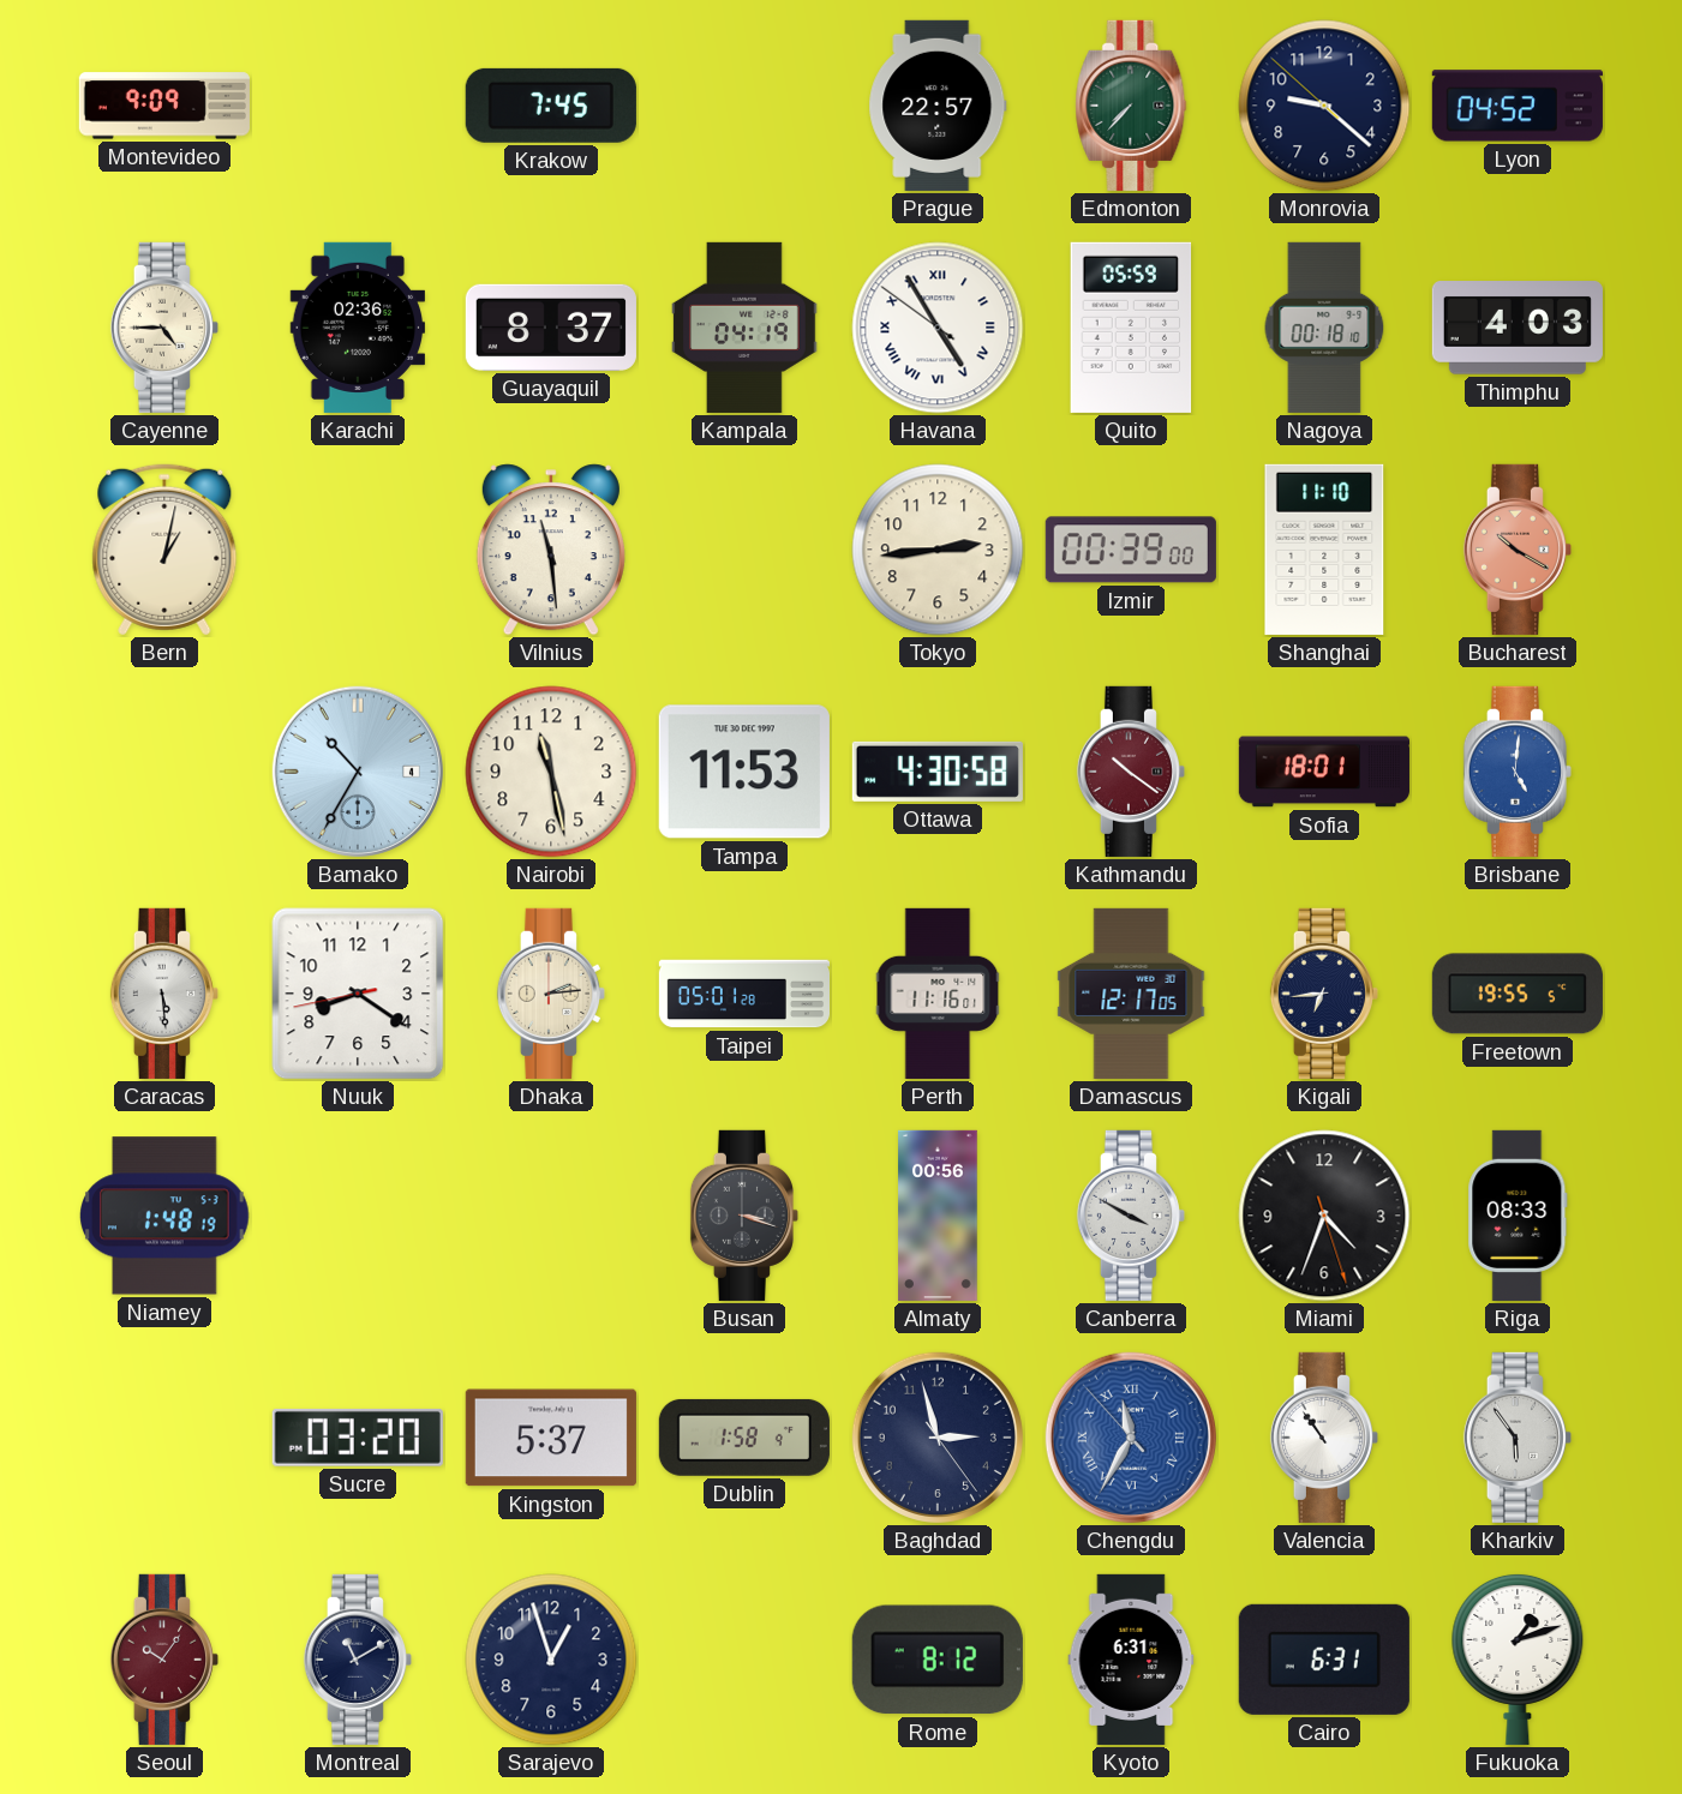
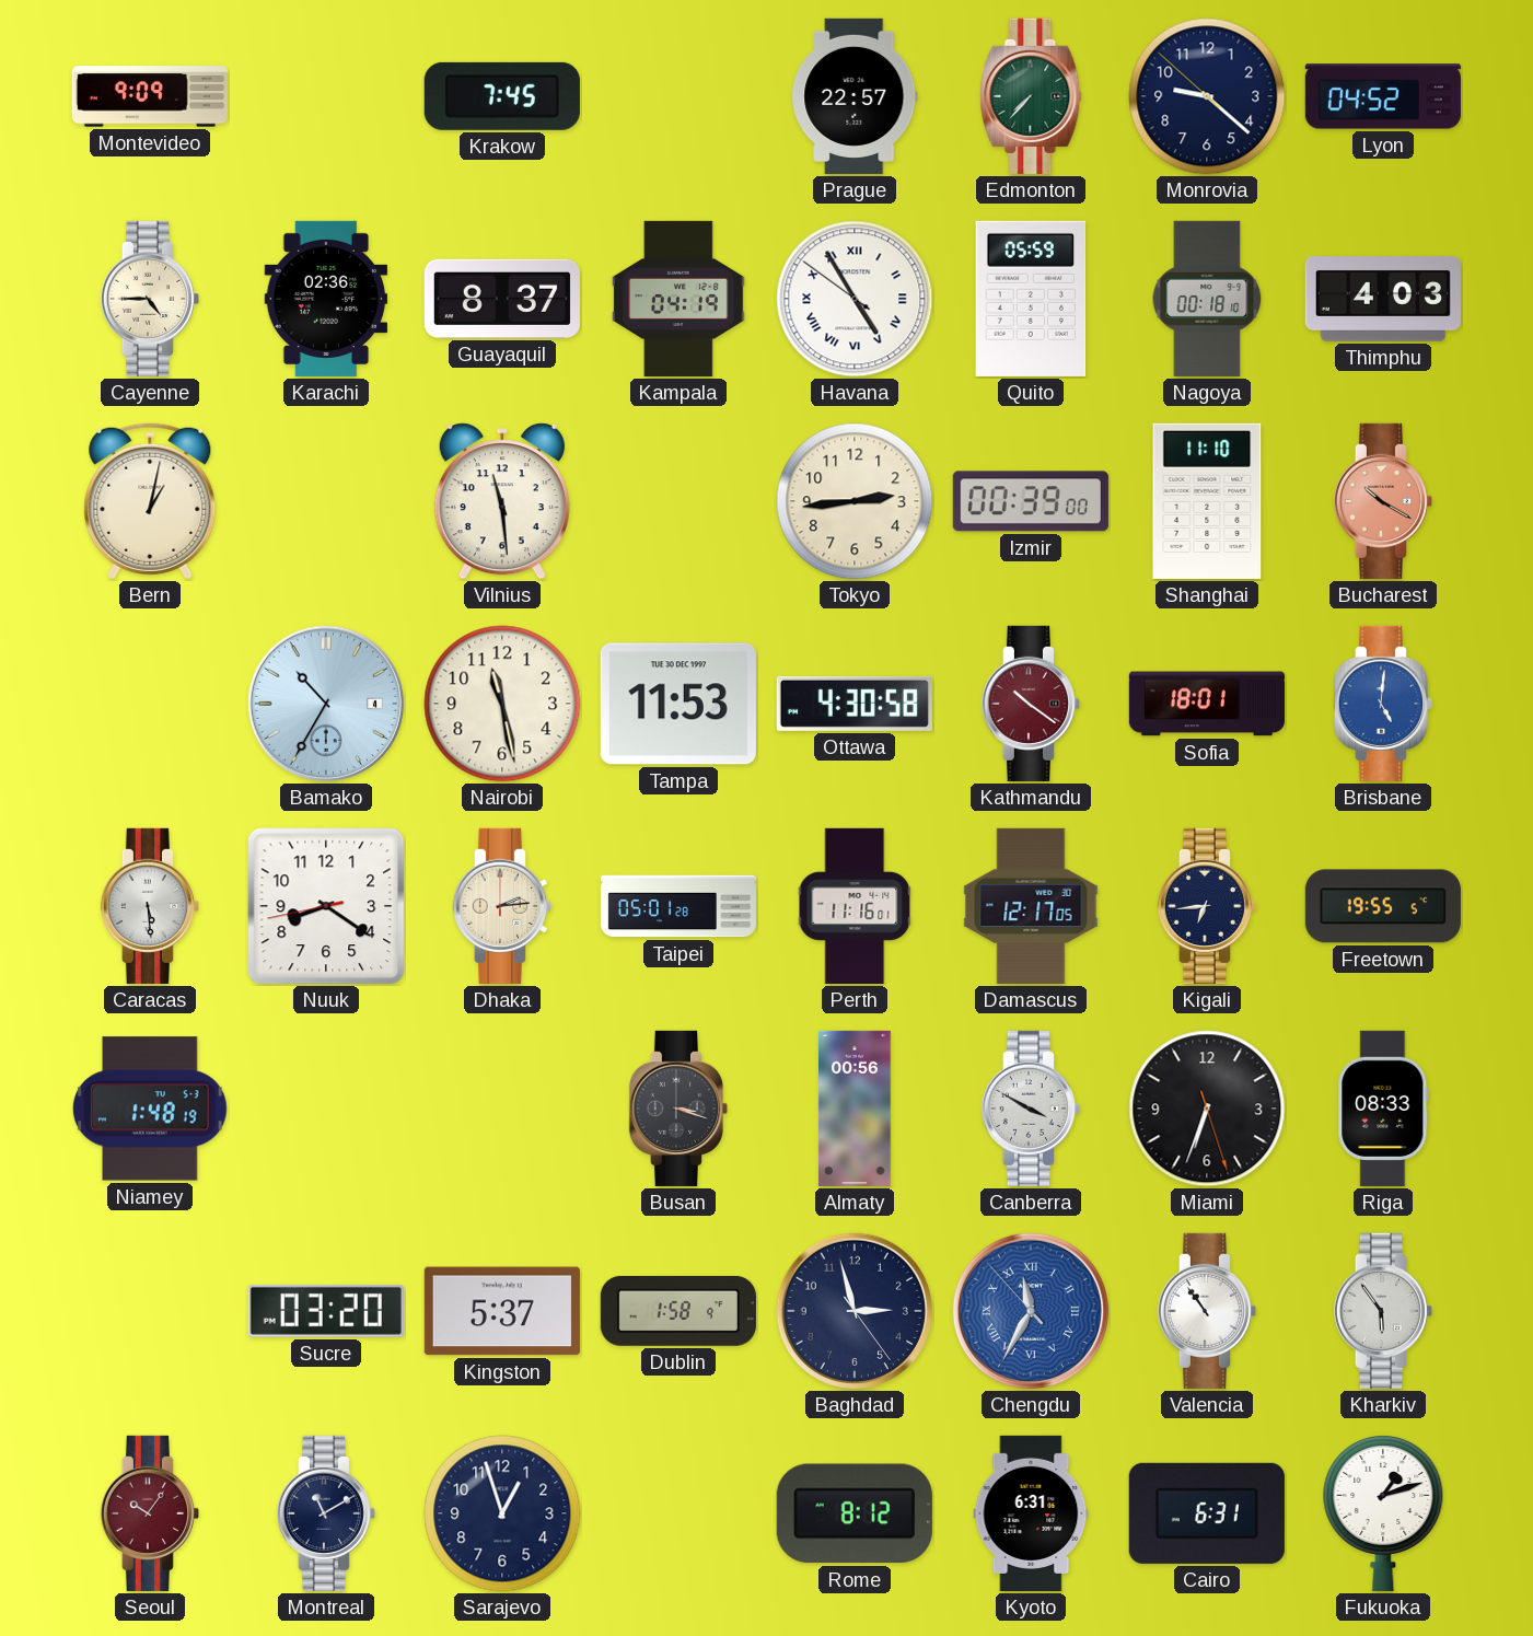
Miami: 4:33 -> 6:33 (1207, 1109)
